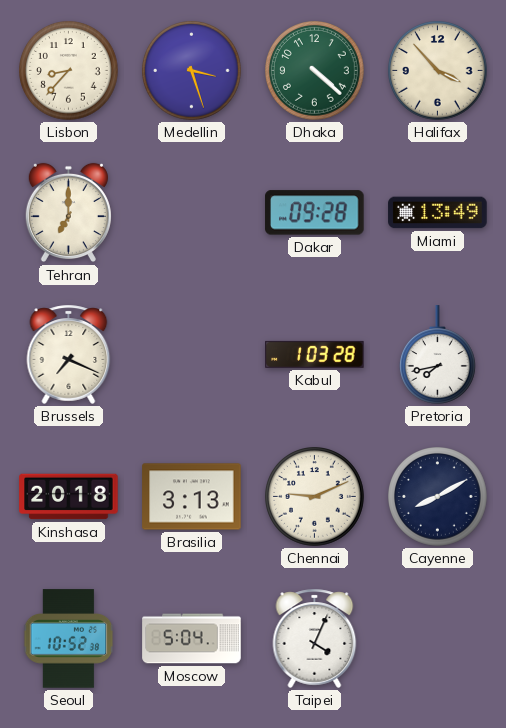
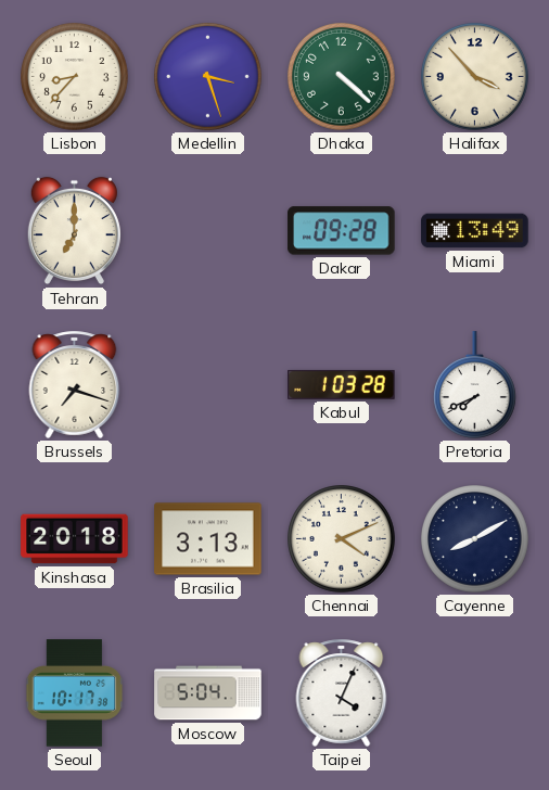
Brussels: 7:19 -> 7:18 (75, 384)
Pretoria: 7:43 -> 7:41 (475, 385)
Chennai: 9:11 -> 4:11 (342, 539)
Seoul: 10:52 -> 10:17 (75, 693)
